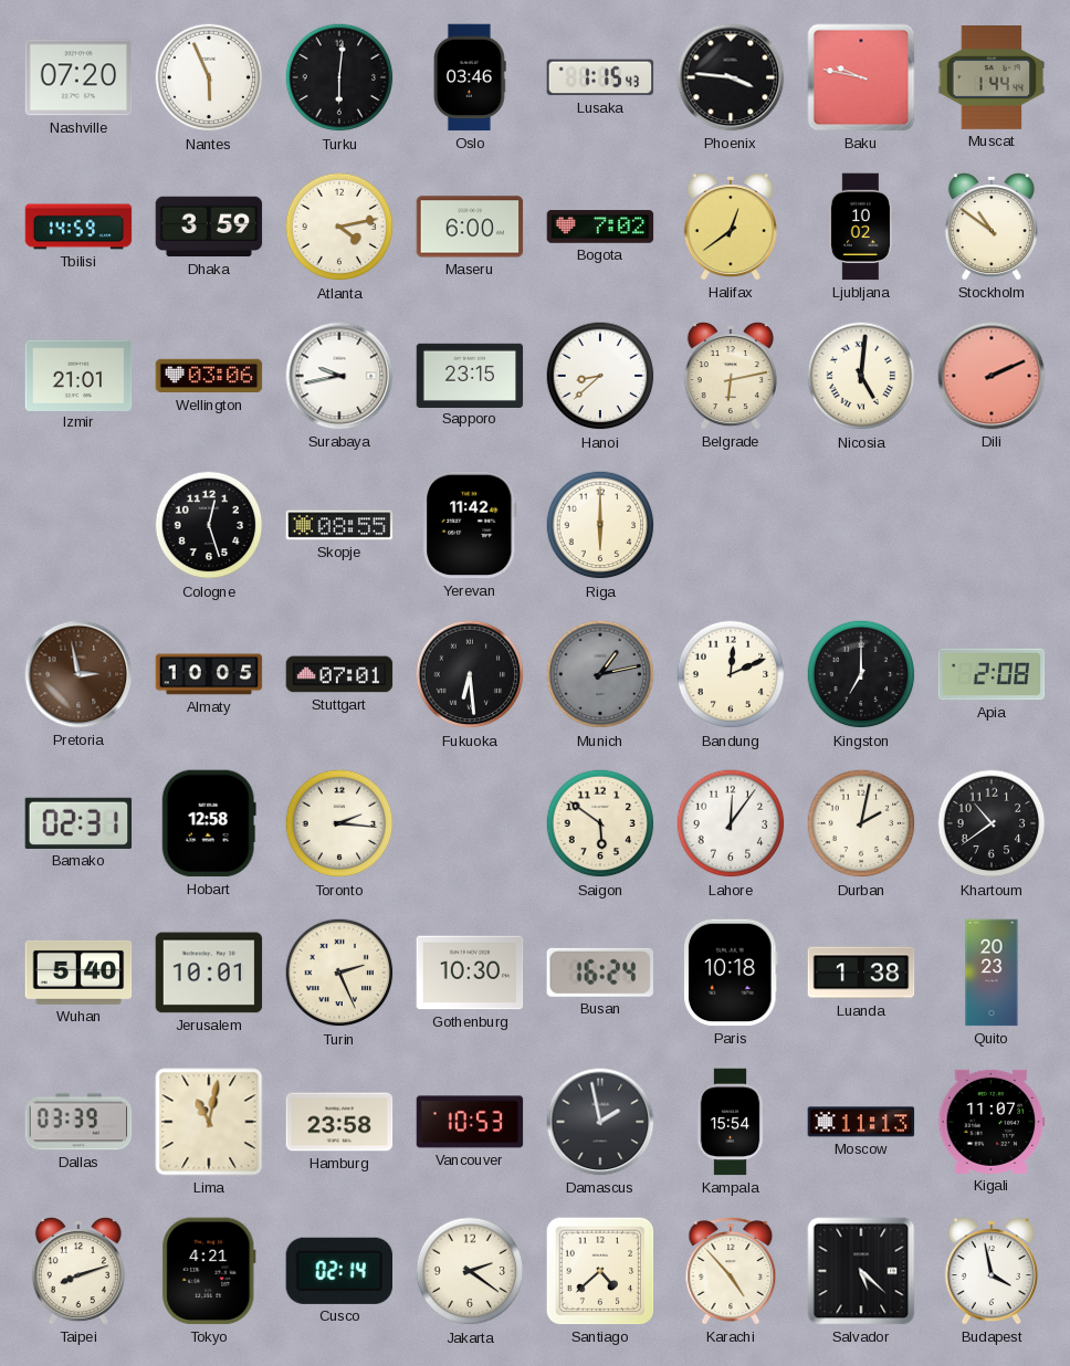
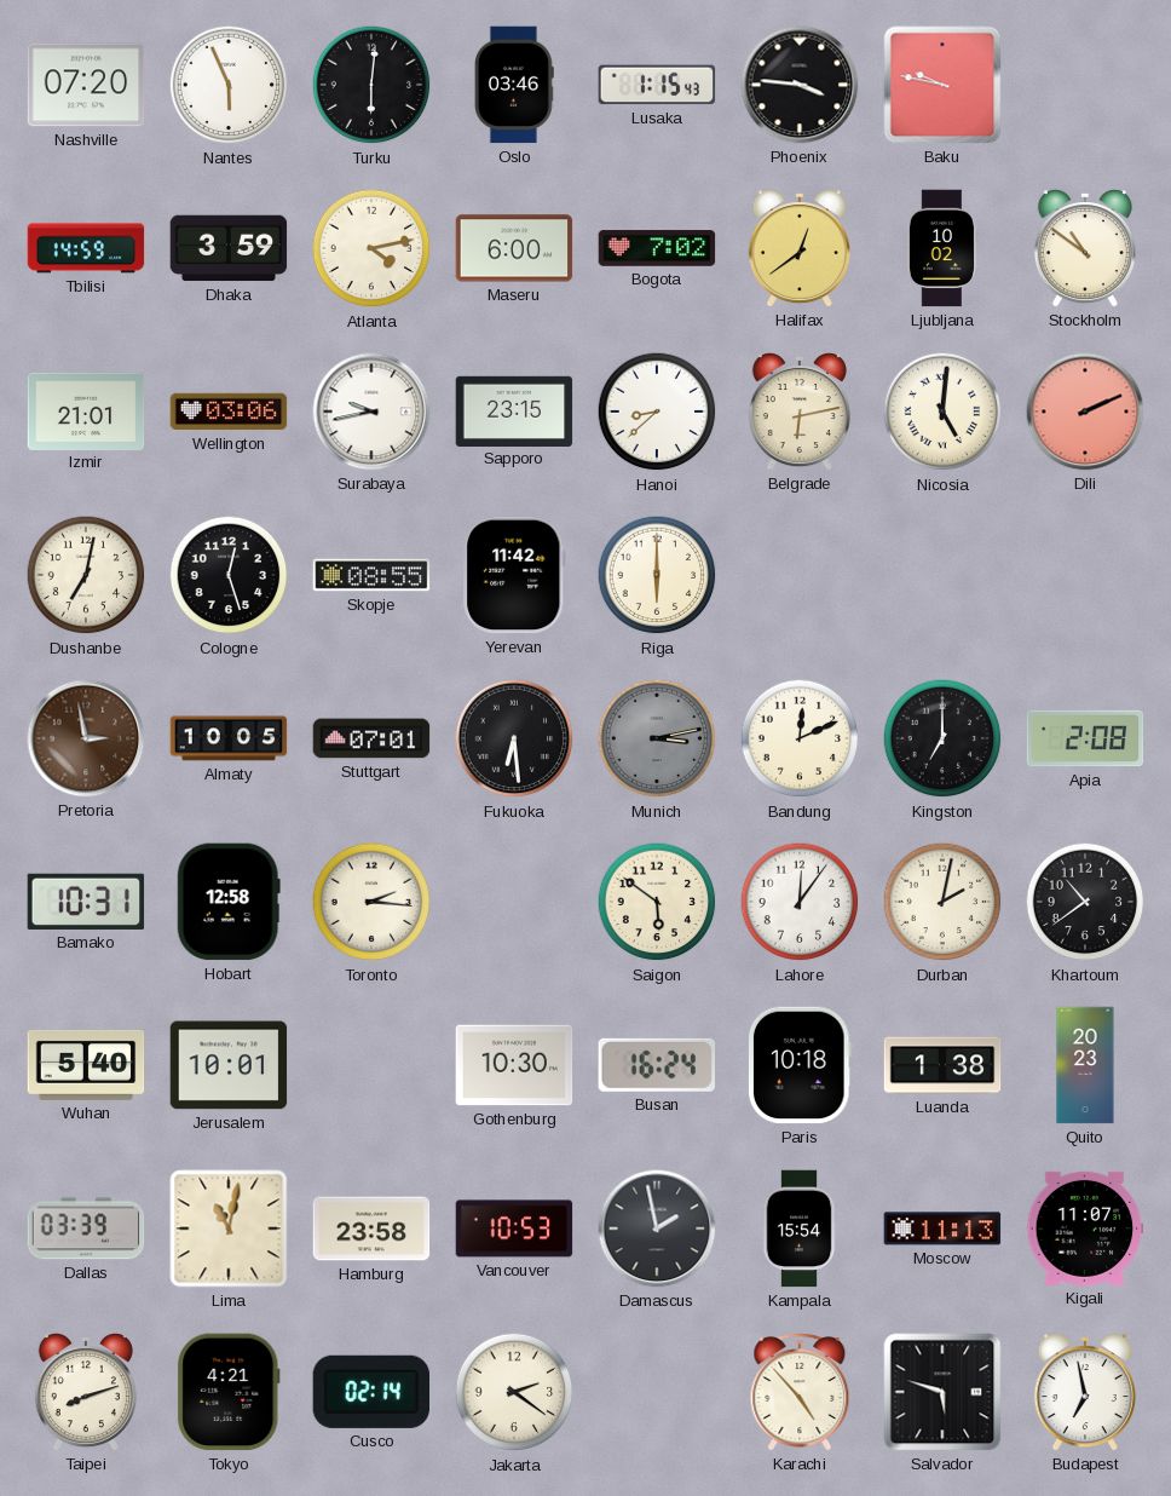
Muscat: 1:44 -> none (992, 78)
Dushanbe: none -> 7:02 (86, 575)
Munich: 1:13 -> 3:13 (657, 738)
Bamako: 02:31 -> 10:31 (86, 902)
Turin: 2:26 -> none (339, 973)
Santiago: 4:38 -> none (600, 1271)
Salvador: 5:22 -> 5:48 (942, 1392)
Budapest: 3:58 -> 6:58 (1085, 1393)
